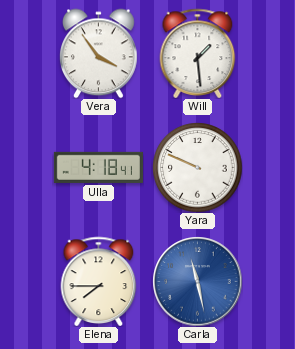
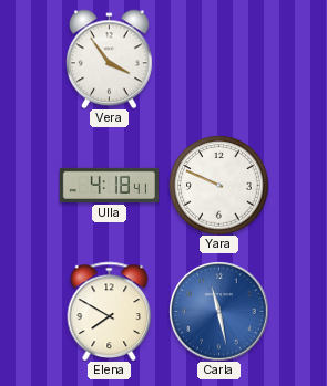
Will: 1:29 -> none (198, 53)
Elena: 7:45 -> 7:50 (110, 311)
